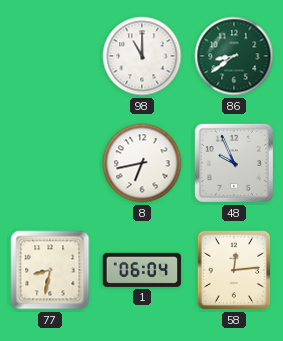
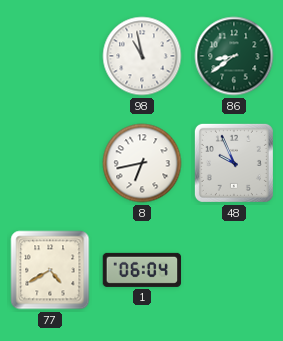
98: 11:00 -> 10:58 (142, 56)
77: 8:32 -> 4:40 (50, 270)
58: 12:14 -> none (234, 270)
